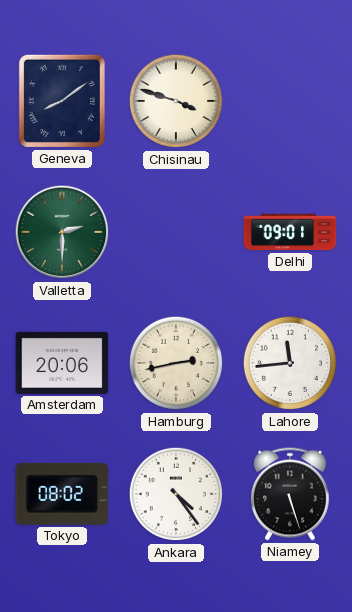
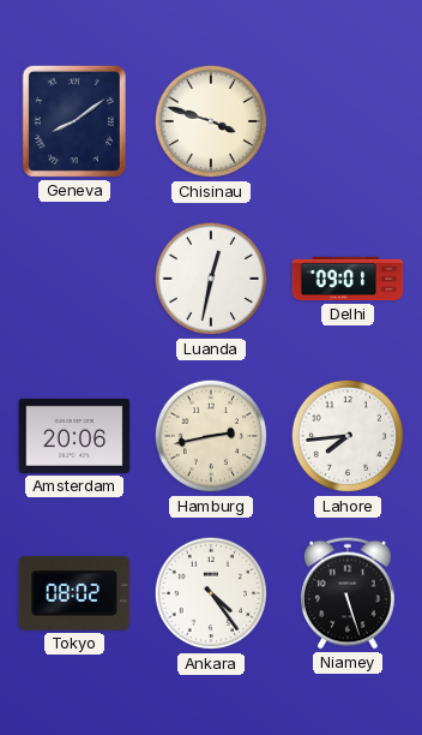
Valletta: 2:30 -> none (62, 232)
Luanda: none -> 12:32 (211, 279)
Lahore: 11:44 -> 7:44 (348, 436)
